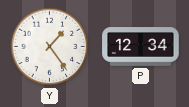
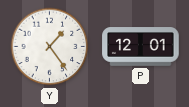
P: 12:34 -> 12:01 (141, 47)
